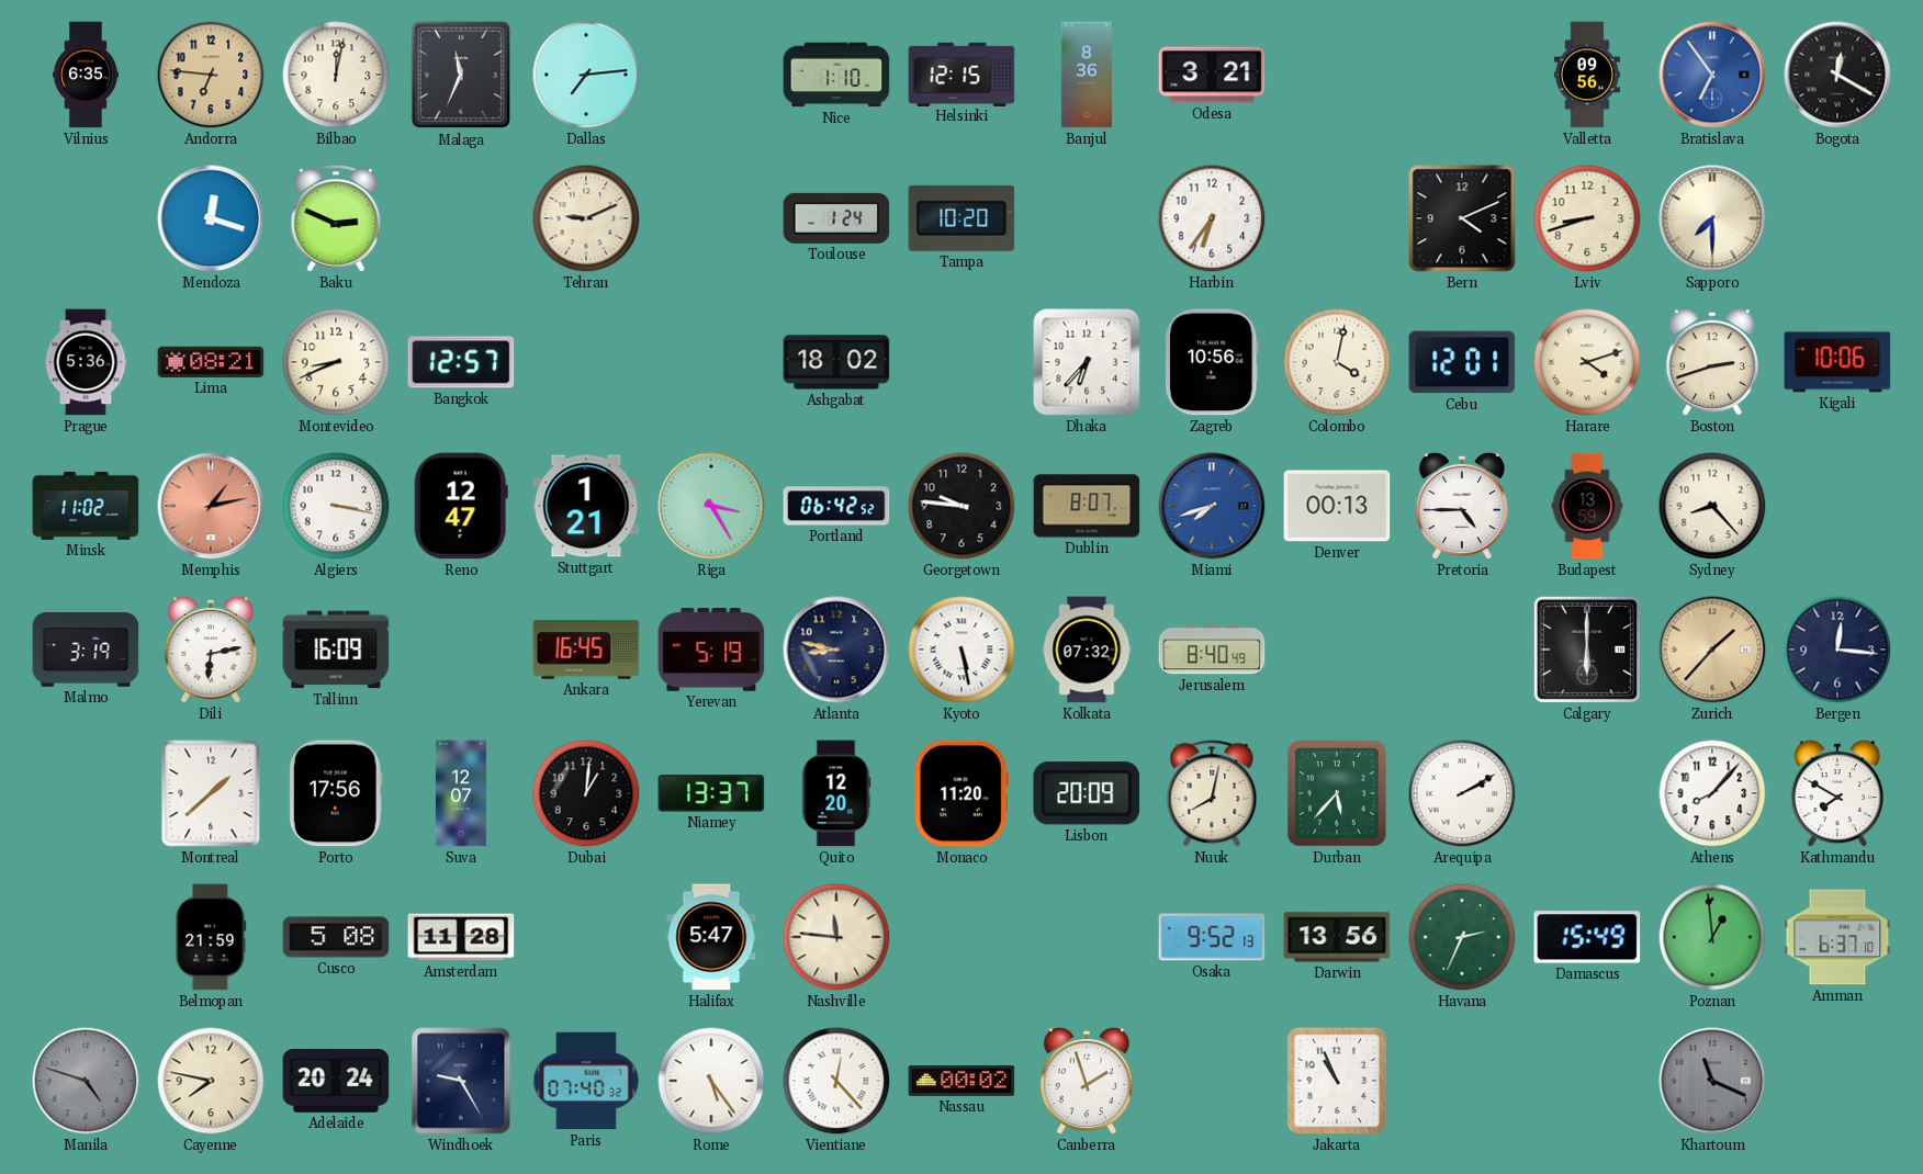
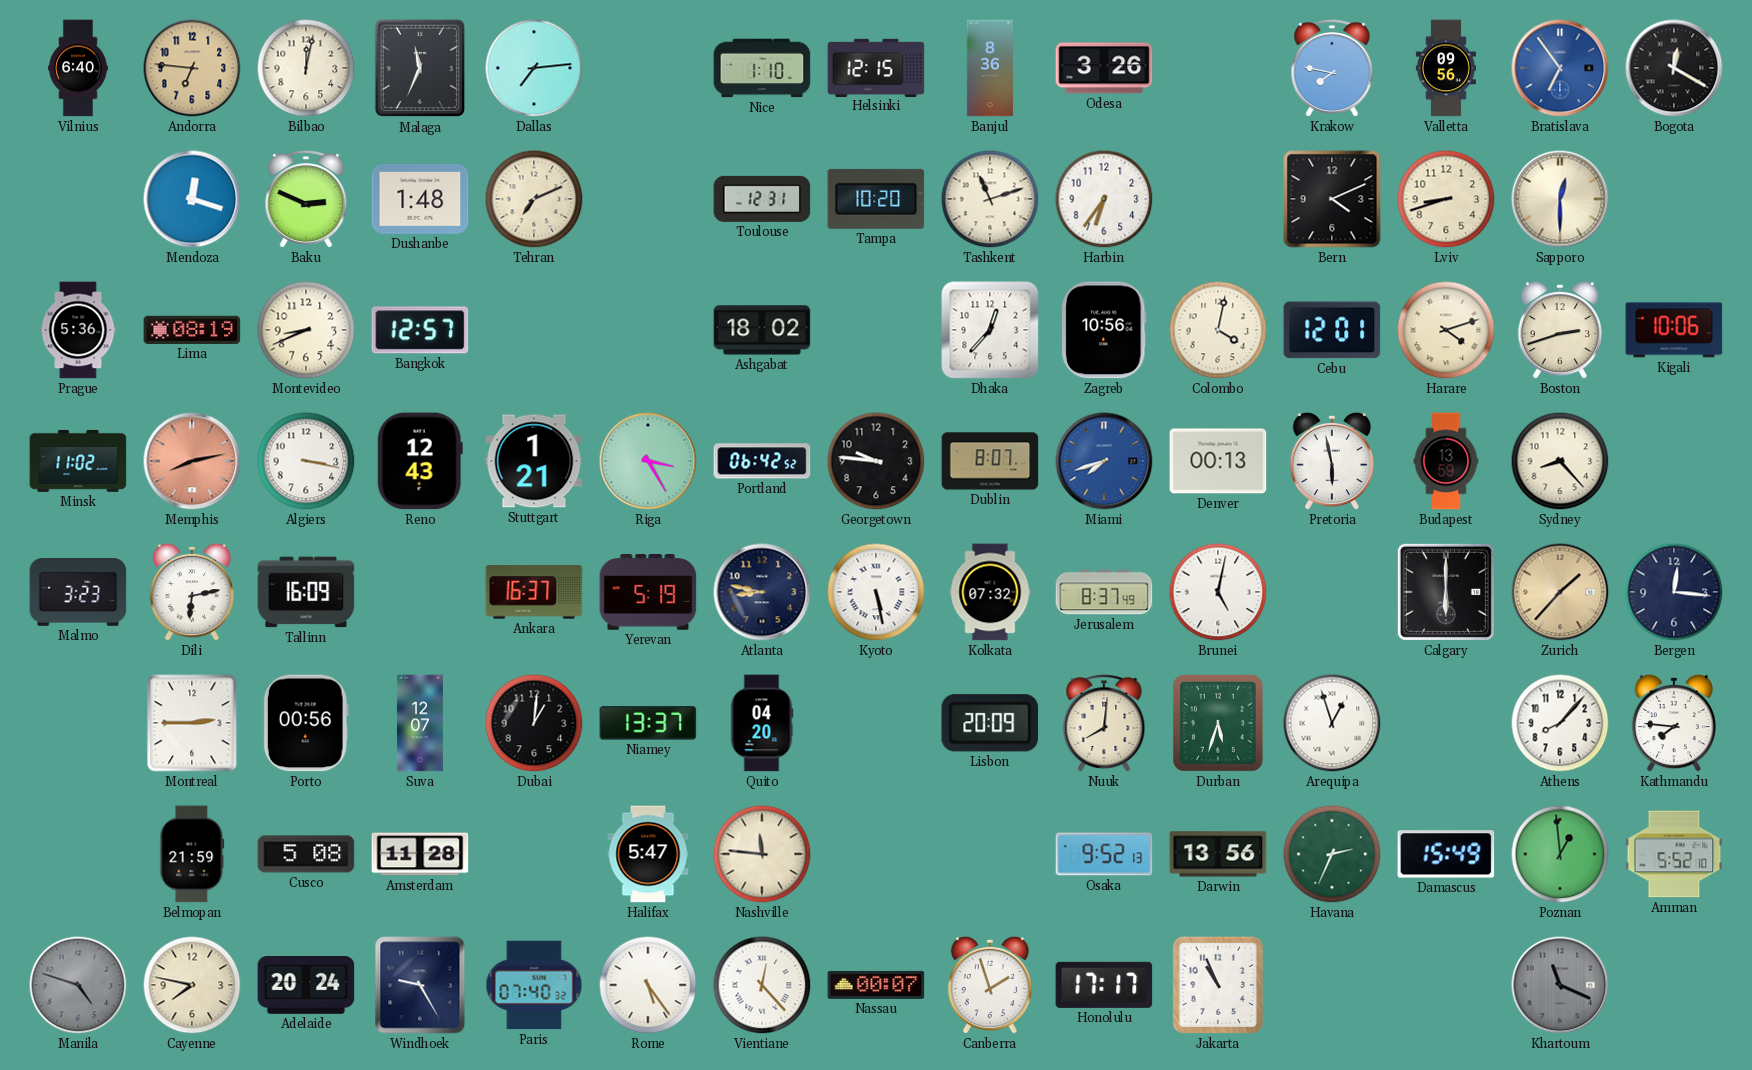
Vilnius: 6:35 -> 6:40 (78, 68)
Odesa: 3:21 -> 3:26 (1104, 68)
Krakow: none -> 7:47 (1332, 69)
Dushanbe: none -> 1:48 (420, 199)
Tehran: 9:11 -> 7:11 (534, 199)
Toulouse: 1:24 -> 12:31 (762, 199)
Tashkent: none -> 11:12 (990, 199)
Sapporo: 7:30 -> 12:30 (1560, 199)
Lima: 08:21 -> 08:19 (192, 330)
Dhaka: 6:37 -> 12:37 (990, 330)
Memphis: 1:13 -> 8:13 (192, 461)
Reno: 12:47 -> 12:43 (420, 461)
Pretoria: 4:45 -> 5:58 (1331, 461)
Malmo: 3:19 -> 3:23 (78, 593)
Ankara: 16:45 -> 16:37 (534, 592)
Jerusalem: 8:40 -> 8:37 (1104, 592)
Brunei: none -> 5:02 (1218, 592)
Montreal: 1:38 -> 2:45 (192, 723)
Porto: 17:56 -> 00:56 (306, 723)
Quito: 12:20 -> 04:20 (762, 723)
Monaco: 11:20 -> none (961, 793)
Nuuk: 8:02 -> 8:01 (1104, 724)
Durban: 5:37 -> 5:33 (1219, 723)
Arequipa: 2:10 -> 12:57 (1332, 723)
Kathmandu: 7:50 -> 7:46 (1673, 723)
Amman: 6:37 -> 5:52 (1674, 854)
Nassau: 00:02 -> 00:07 (876, 985)
Honolulu: none -> 17:17 (1104, 985)
